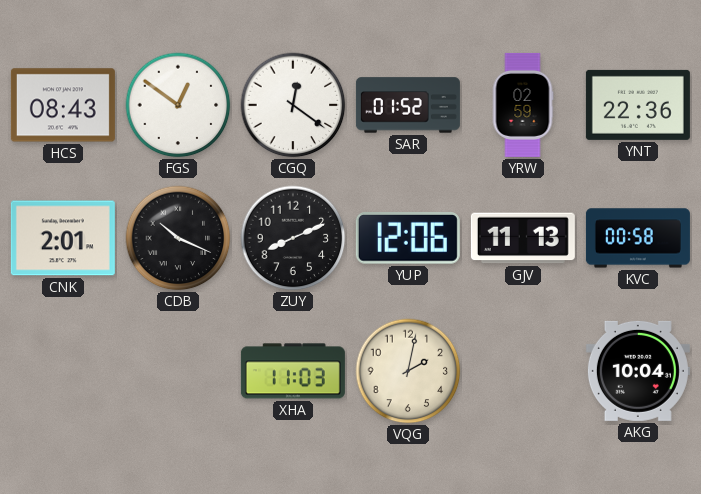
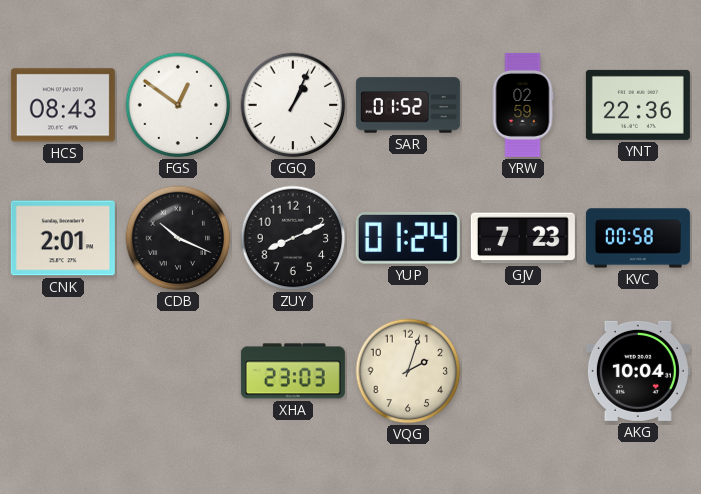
CGQ: 12:21 -> 1:04 (293, 105)
YUP: 12:06 -> 01:24 (408, 239)
GJV: 11:13 -> 7:23 (523, 238)
XHA: 11:03 -> 23:03 (293, 371)
VQG: 2:02 -> 2:03 (408, 371)
